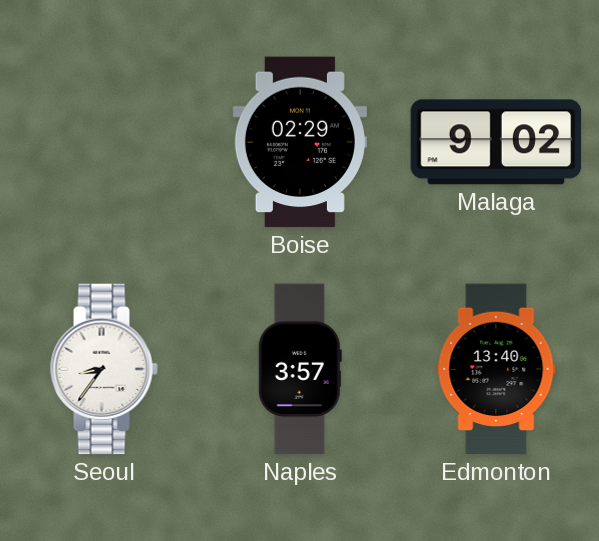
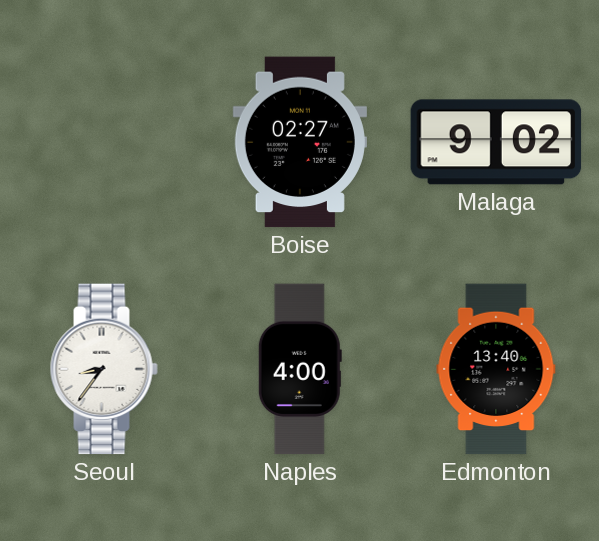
Boise: 02:29 -> 02:27 (300, 142)
Naples: 3:57 -> 4:00 (300, 369)
